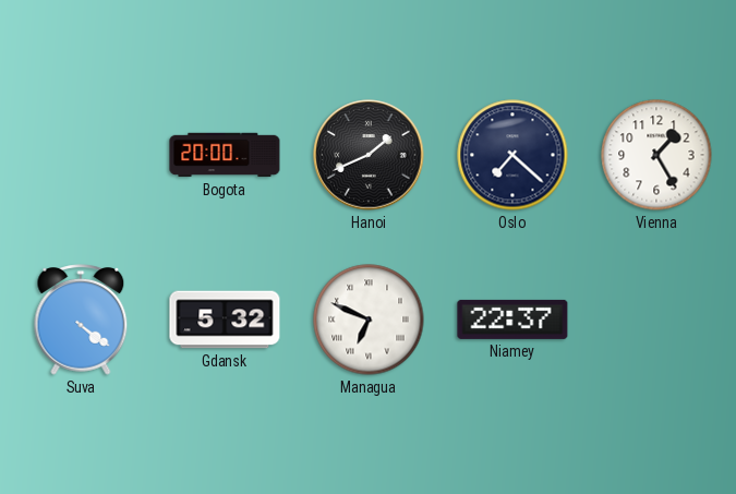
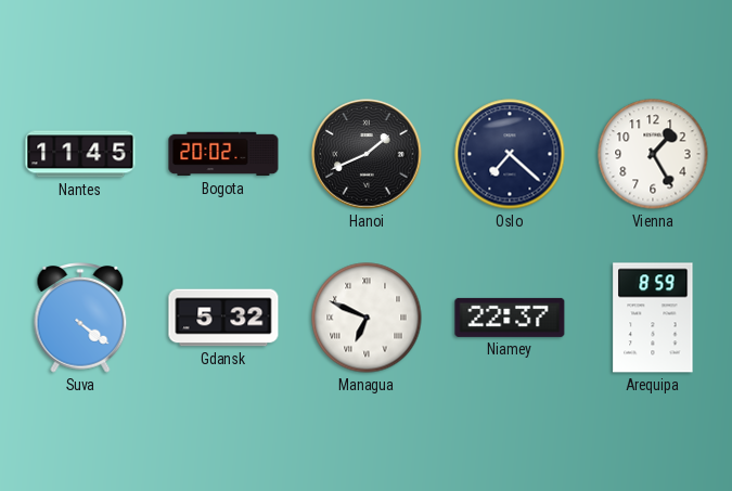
Nantes: none -> 11:45 (80, 154)
Bogota: 20:00 -> 20:02 (223, 154)
Arequipa: none -> 8:59 (653, 318)
